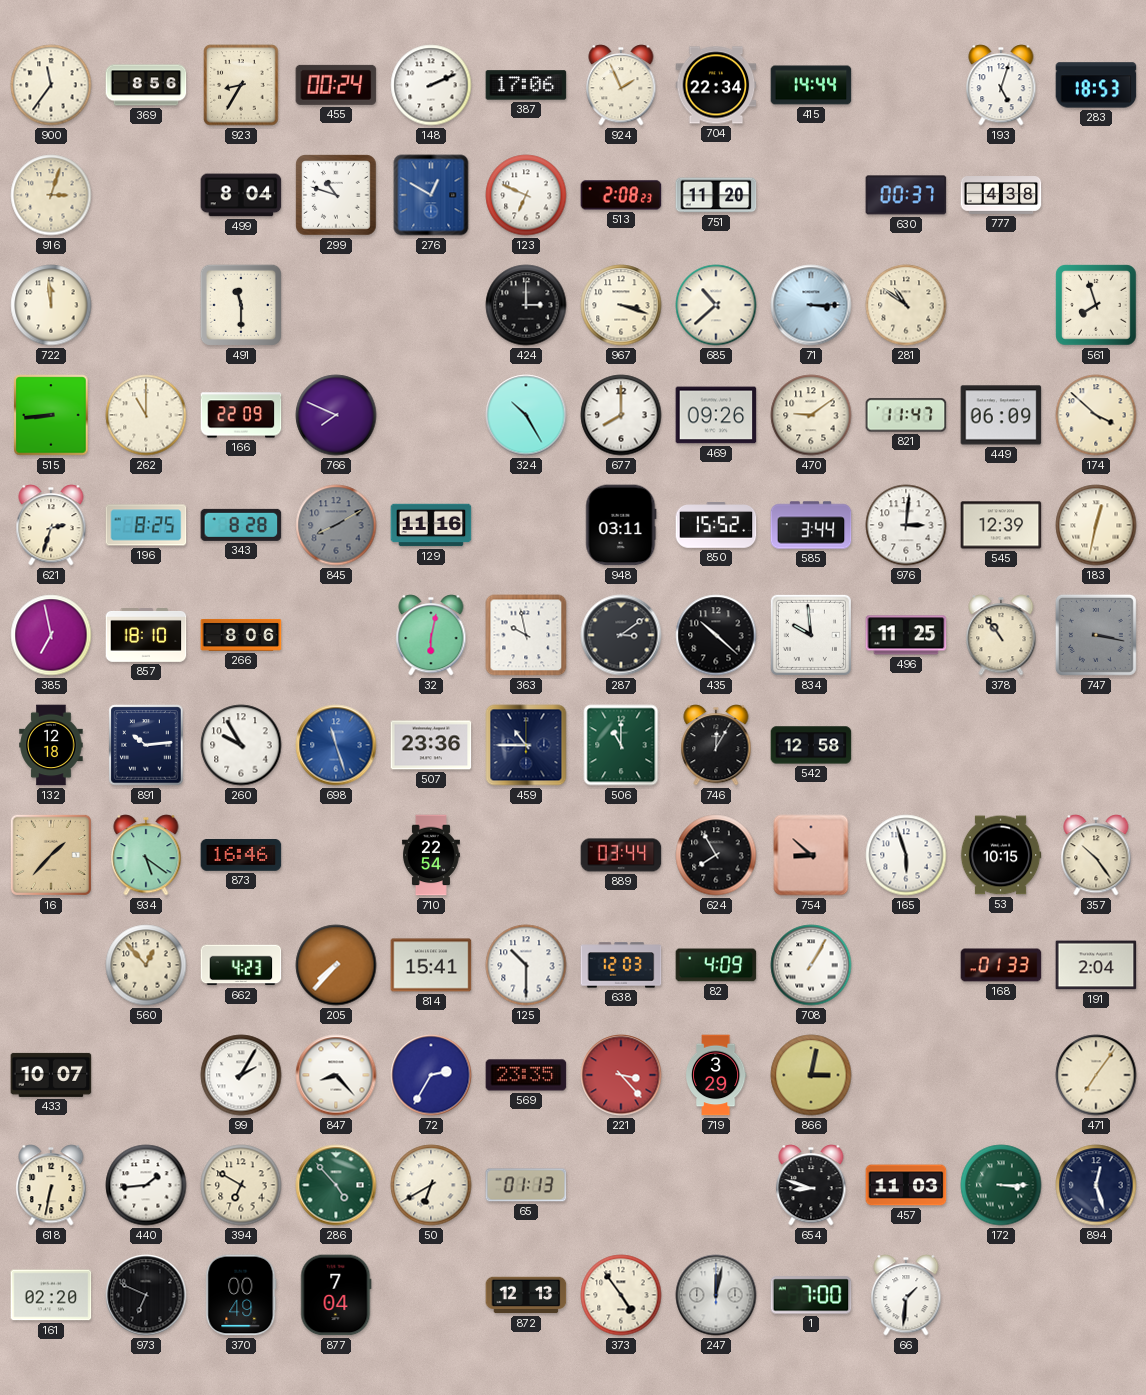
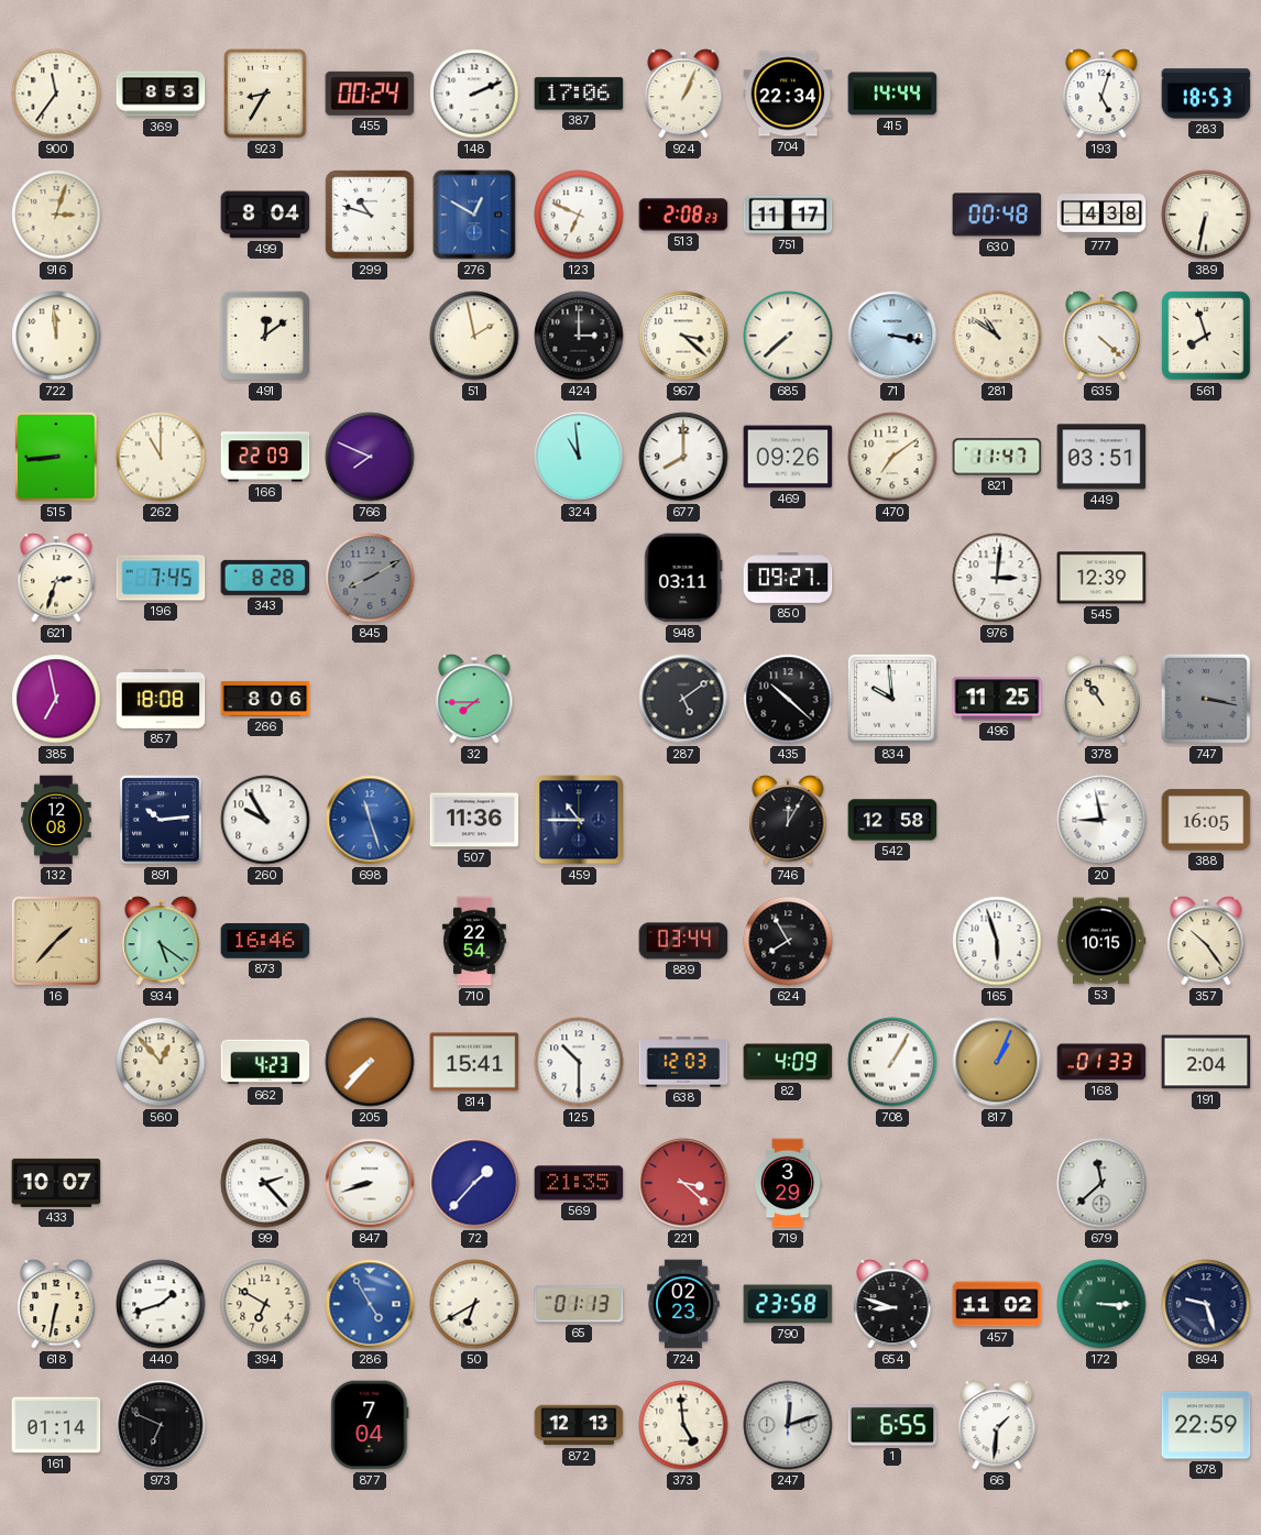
369: 8:56 -> 8:53 (161, 94)
924: 1:56 -> 1:04 (683, 94)
751: 11:20 -> 11:17 (788, 215)
630: 00:37 -> 00:48 (997, 215)
389: none -> 6:32 (1206, 215)
491: 11:30 -> 12:09 (265, 336)
51: none -> 1:58 (474, 336)
967: 3:18 -> 3:22 (683, 336)
685: 10:38 -> 7:38 (788, 336)
71: 3:15 -> 3:17 (892, 336)
635: none -> 4:22 (1101, 336)
324: 10:25 -> 10:59 (579, 457)
470: 9:09 -> 7:09 (892, 457)
449: 06:09 -> 03:51 (1101, 457)
174: 3:52 -> none (1096, 415)
196: 8:25 -> 7:45 (161, 578)
129: 11:16 -> none (431, 525)
850: 15:52 -> 09:27 (788, 578)
585: 3:44 -> none (811, 525)
183: 12:32 -> none (1096, 525)
857: 18:10 -> 18:08 (161, 700)
32: 6:02 -> 7:45 (474, 699)
363: 9:58 -> none (526, 635)
287: 3:09 -> 5:09 (683, 699)
132: 12:18 -> 12:08 (56, 820)
507: 23:36 -> 11:36 (474, 820)
506: 11:00 -> none (621, 745)
20: none -> 8:58 (1101, 820)
388: none -> 16:05 (1206, 820)
754: 8:52 -> none (811, 855)
817: none -> 1:04 (997, 1062)
99: 2:05 -> 2:23 (265, 1183)
847: 8:23 -> 8:42 (370, 1183)
72: 2:35 -> 1:37 (474, 1183)
569: 23:35 -> 21:35 (579, 1183)
221: 3:23 -> 3:22 (683, 1183)
866: 3:02 -> none (811, 1075)
679: none -> 11:38 (1101, 1183)
471: 7:06 -> none (1096, 1075)
440: 1:44 -> 1:42 (161, 1304)
286: 4:53 -> 4:55 (370, 1304)
286 dial: green -> blue (370, 1304)
724: none -> 02:23 (683, 1304)
790: none -> 23:58 (788, 1304)
457: 11:03 -> 11:02 (997, 1304)
894: 12:27 -> 9:27 (1206, 1304)
161: 02:20 -> 01:14 (56, 1425)
370: 00:49 -> none (241, 1295)
373: 4:54 -> 4:59 (683, 1425)
247: 12:02 -> 12:12 (788, 1425)
1: 7:00 -> 6:55 (892, 1425)
878: none -> 22:59 (1206, 1425)
